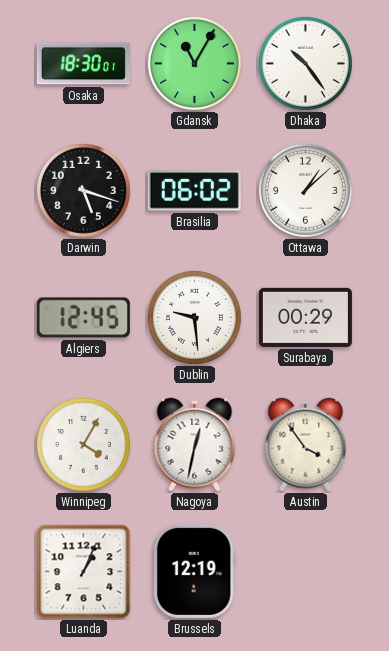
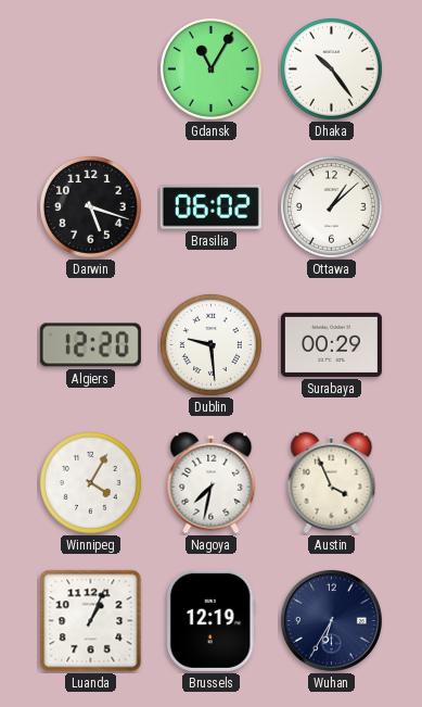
Osaka: 18:30 -> none (83, 64)
Algiers: 12:45 -> 12:20 (90, 345)
Nagoya: 12:32 -> 7:32 (212, 483)
Austin: 3:54 -> 3:56 (332, 483)
Wuhan: none -> 6:35 (331, 620)
